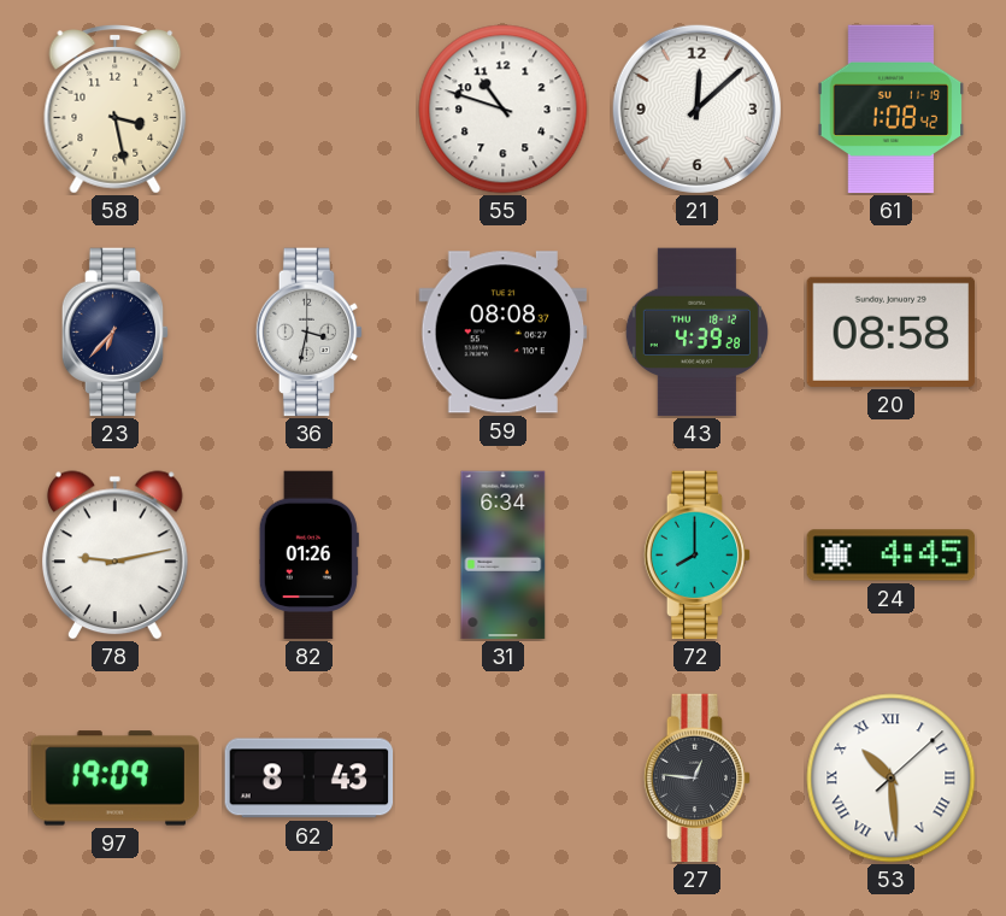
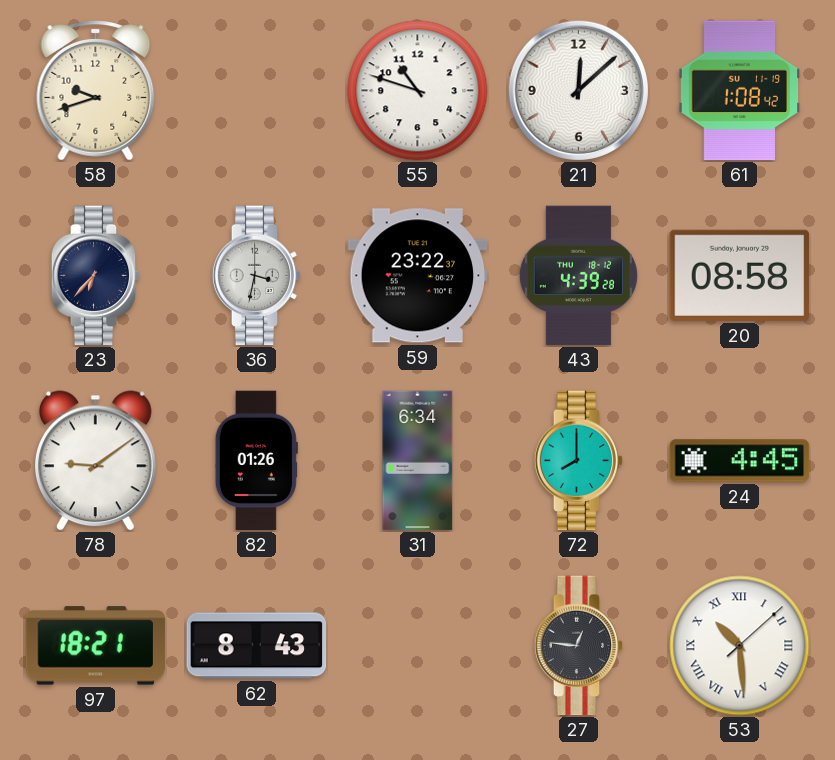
58: 3:28 -> 9:42 (96, 91)
59: 08:08 -> 23:22 (418, 276)
78: 9:13 -> 9:09 (95, 461)
97: 19:09 -> 18:21 (96, 646)
